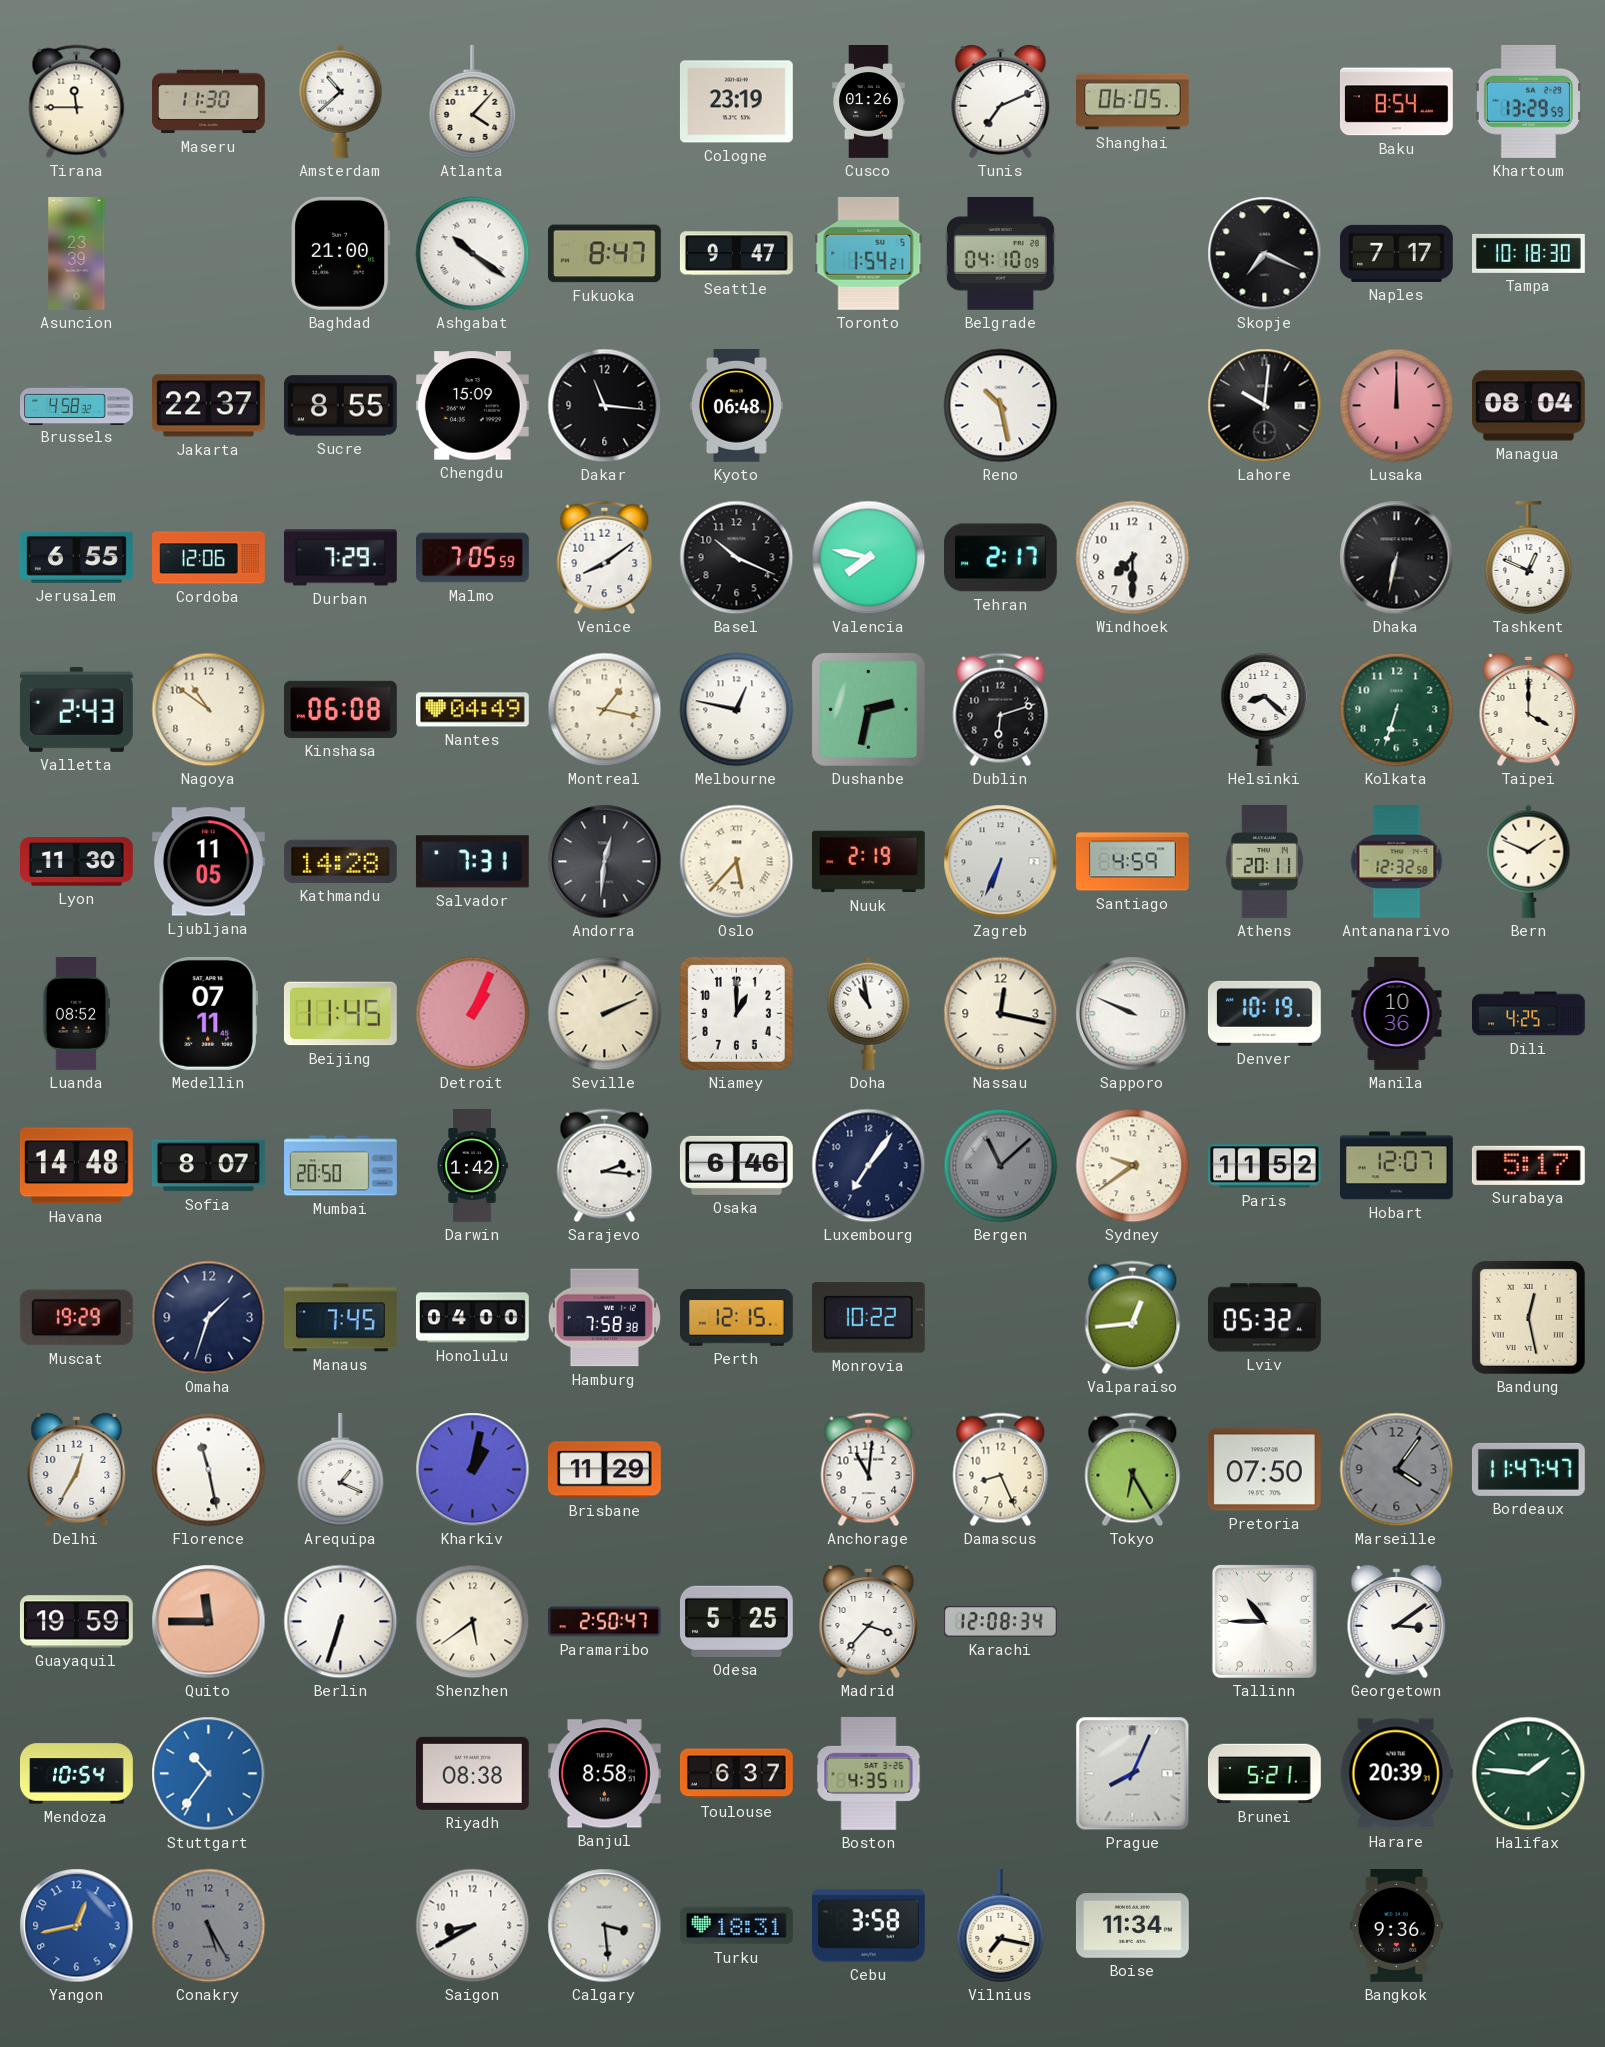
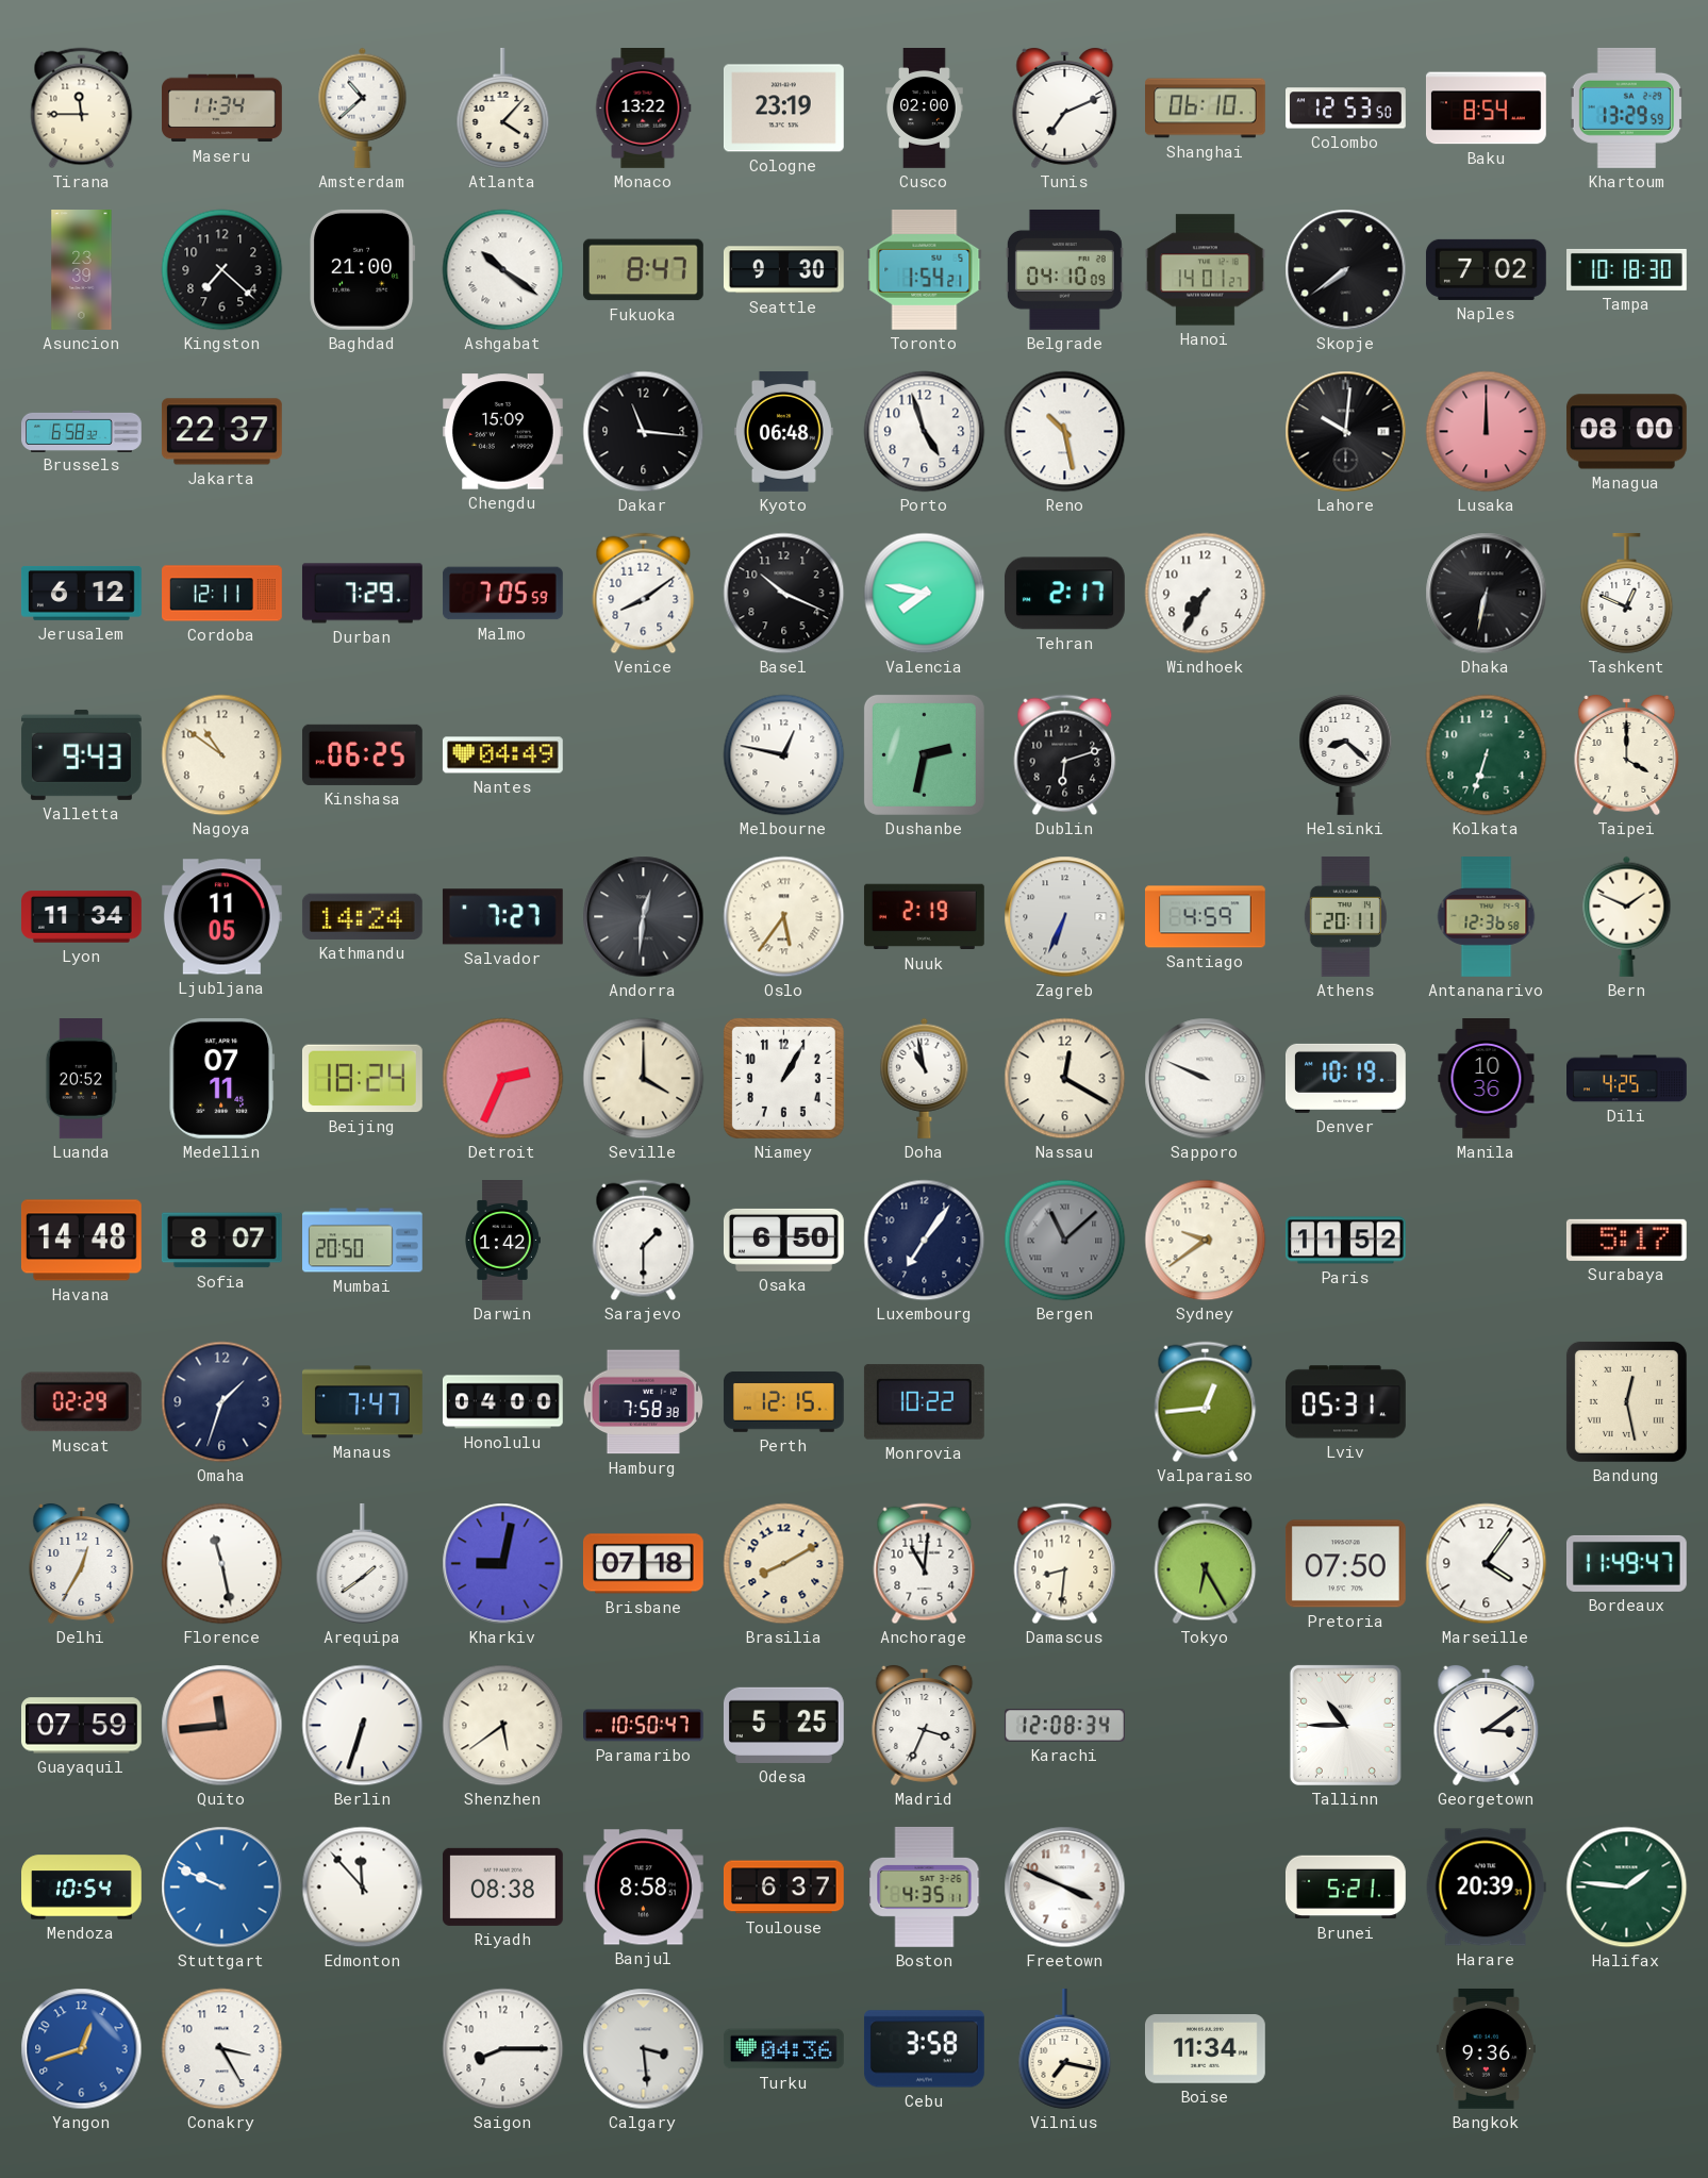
Maseru: 11:30 -> 11:34 (222, 109)
Monaco: none -> 13:22 (643, 109)
Cusco: 01:26 -> 02:00 (925, 109)
Shanghai: 06:05 -> 06:10 (1206, 109)
Colombo: none -> 12:53 (1346, 109)
Kingston: none -> 7:22 (222, 270)
Seattle: 9:47 -> 9:30 (783, 270)
Hanoi: none -> 14:01 (1206, 270)
Skopje: 7:19 -> 7:39 (1346, 270)
Naples: 7:17 -> 7:02 (1486, 269)
Brussels: 4:58 -> 6:58 (82, 431)
Sucre: 8:55 -> none (340, 406)
Porto: none -> 4:57 (925, 432)
Managua: 08:04 -> 08:00 (1626, 432)
Jerusalem: 6:55 -> 6:12 (81, 593)
Cordoba: 12:06 -> 12:11 (222, 594)
Windhoek: 7:30 -> 7:35 (1206, 594)
Valletta: 2:43 -> 9:43 (81, 754)
Kinshasa: 06:08 -> 06:25 (362, 754)
Montreal: 1:17 -> none (605, 710)
Lyon: 11:30 -> 11:34 (82, 917)
Kathmandu: 14:28 -> 14:24 (362, 916)
Salvador: 7:31 -> 7:27 (502, 917)
Oslo: 5:37 -> 5:36 (784, 917)
Antananarivo: 12:32 -> 12:36 (1487, 917)
Luanda: 08:52 -> 20:52 (80, 1079)
Beijing: 11:45 -> 18:24 (362, 1079)
Detroit: 1:04 -> 2:34 (503, 1079)
Seville: 2:11 -> 4:00 (644, 1079)
Niamey: 1:00 -> 1:05 (783, 1078)
Nassau: 12:17 -> 12:20 (1065, 1079)
Sarajevo: 2:16 -> 1:30 (644, 1241)
Osaka: 6:46 -> 6:50 (783, 1240)
Hobart: 12:07 -> none (1396, 1166)
Muscat: 19:29 -> 02:29 (81, 1402)
Manaus: 7:45 -> 7:47 (363, 1402)
Lviv: 05:32 -> 05:31 (1346, 1402)
Arequipa: 1:19 -> 1:39 (363, 1563)
Kharkiv: 1:02 -> 9:02 (503, 1564)
Brisbane: 11:29 -> 07:18 (643, 1564)
Brasilia: none -> 8:10 (784, 1564)
Damascus: 8:26 -> 8:31 (1065, 1564)
Marseille dial: grey -> white (1487, 1564)
Bordeaux: 11:47 -> 11:49 (1626, 1563)
Guayaquil: 19:59 -> 07:59 (81, 1726)
Quito: 11:45 -> 11:44 (222, 1726)
Paramaribo: 2:50 -> 10:50 (644, 1726)
Madrid: 3:37 -> 3:34 (925, 1725)
Stuttgart: 10:36 -> 9:49 (222, 1888)
Edmonton: none -> 11:53 (363, 1888)
Freetown: none -> 3:49 (1065, 1888)
Prague: 8:04 -> none (1133, 1774)
Yangon: 12:43 -> 12:42 (82, 2049)
Conakry: 5:25 -> 3:25 (222, 2049)
Conakry dial: grey -> white (222, 2049)
Saigon: 8:40 -> 8:15 (503, 2049)
Turku: 18:31 -> 04:36 (783, 2049)
